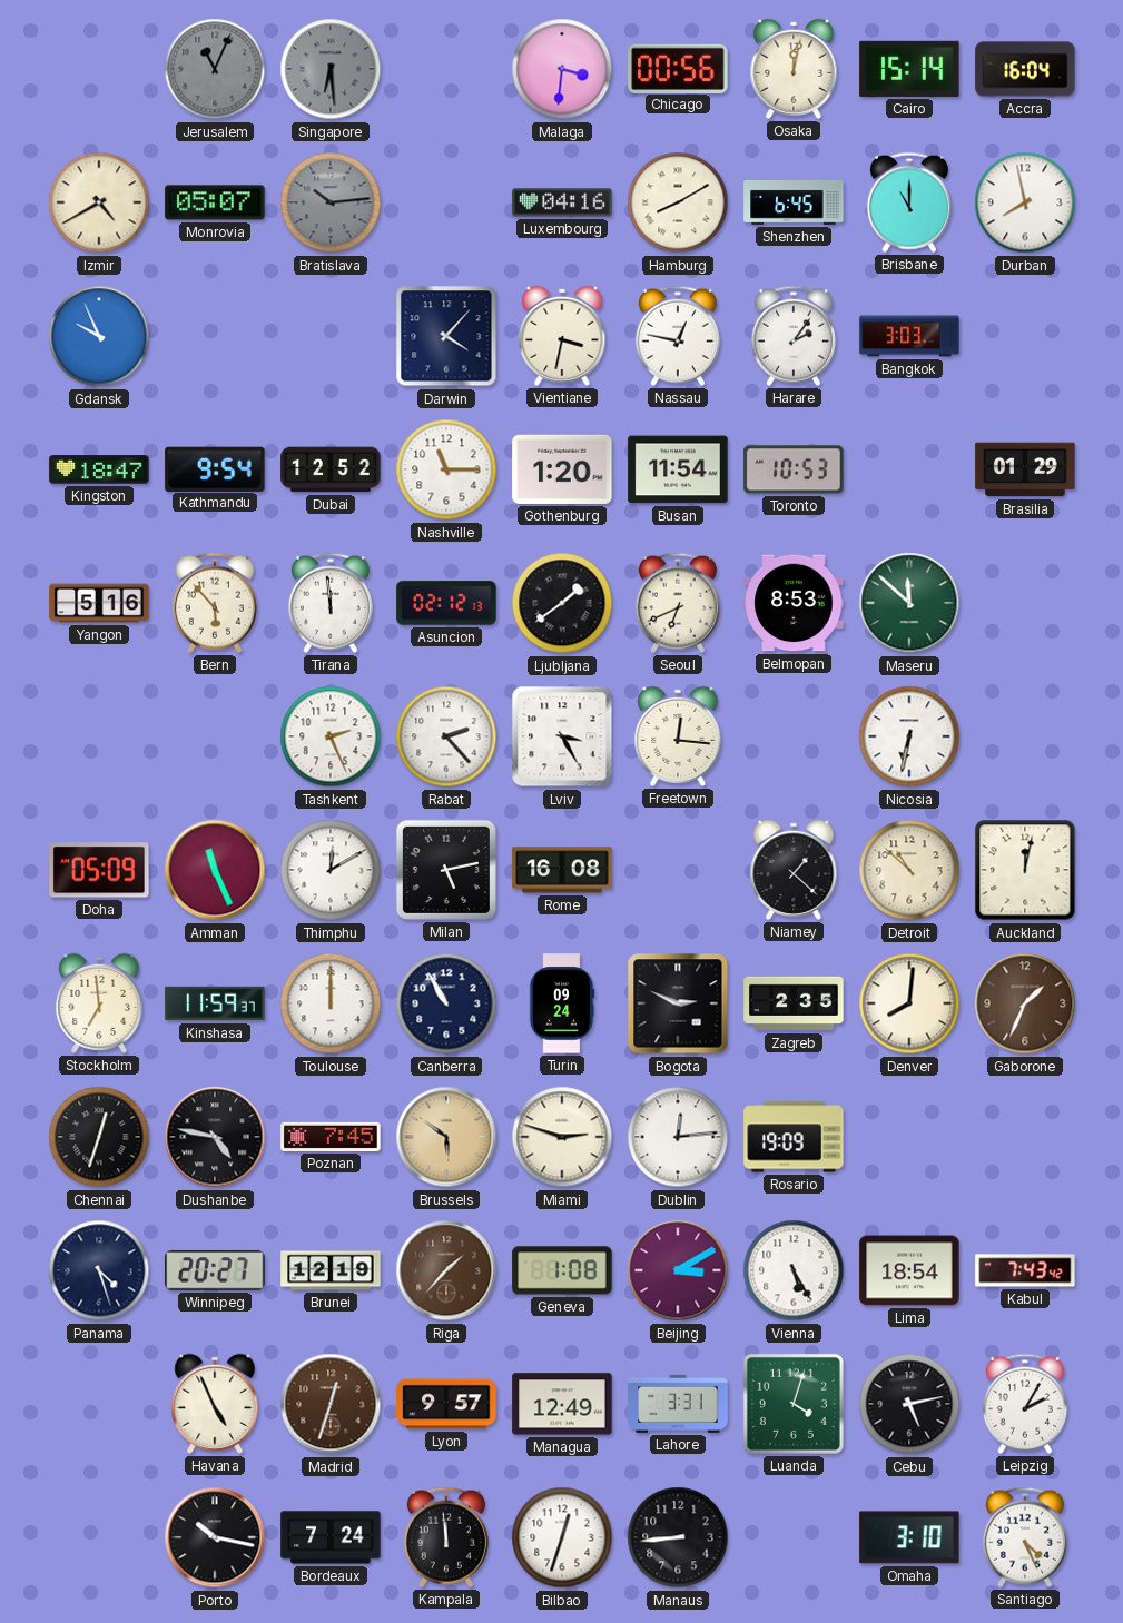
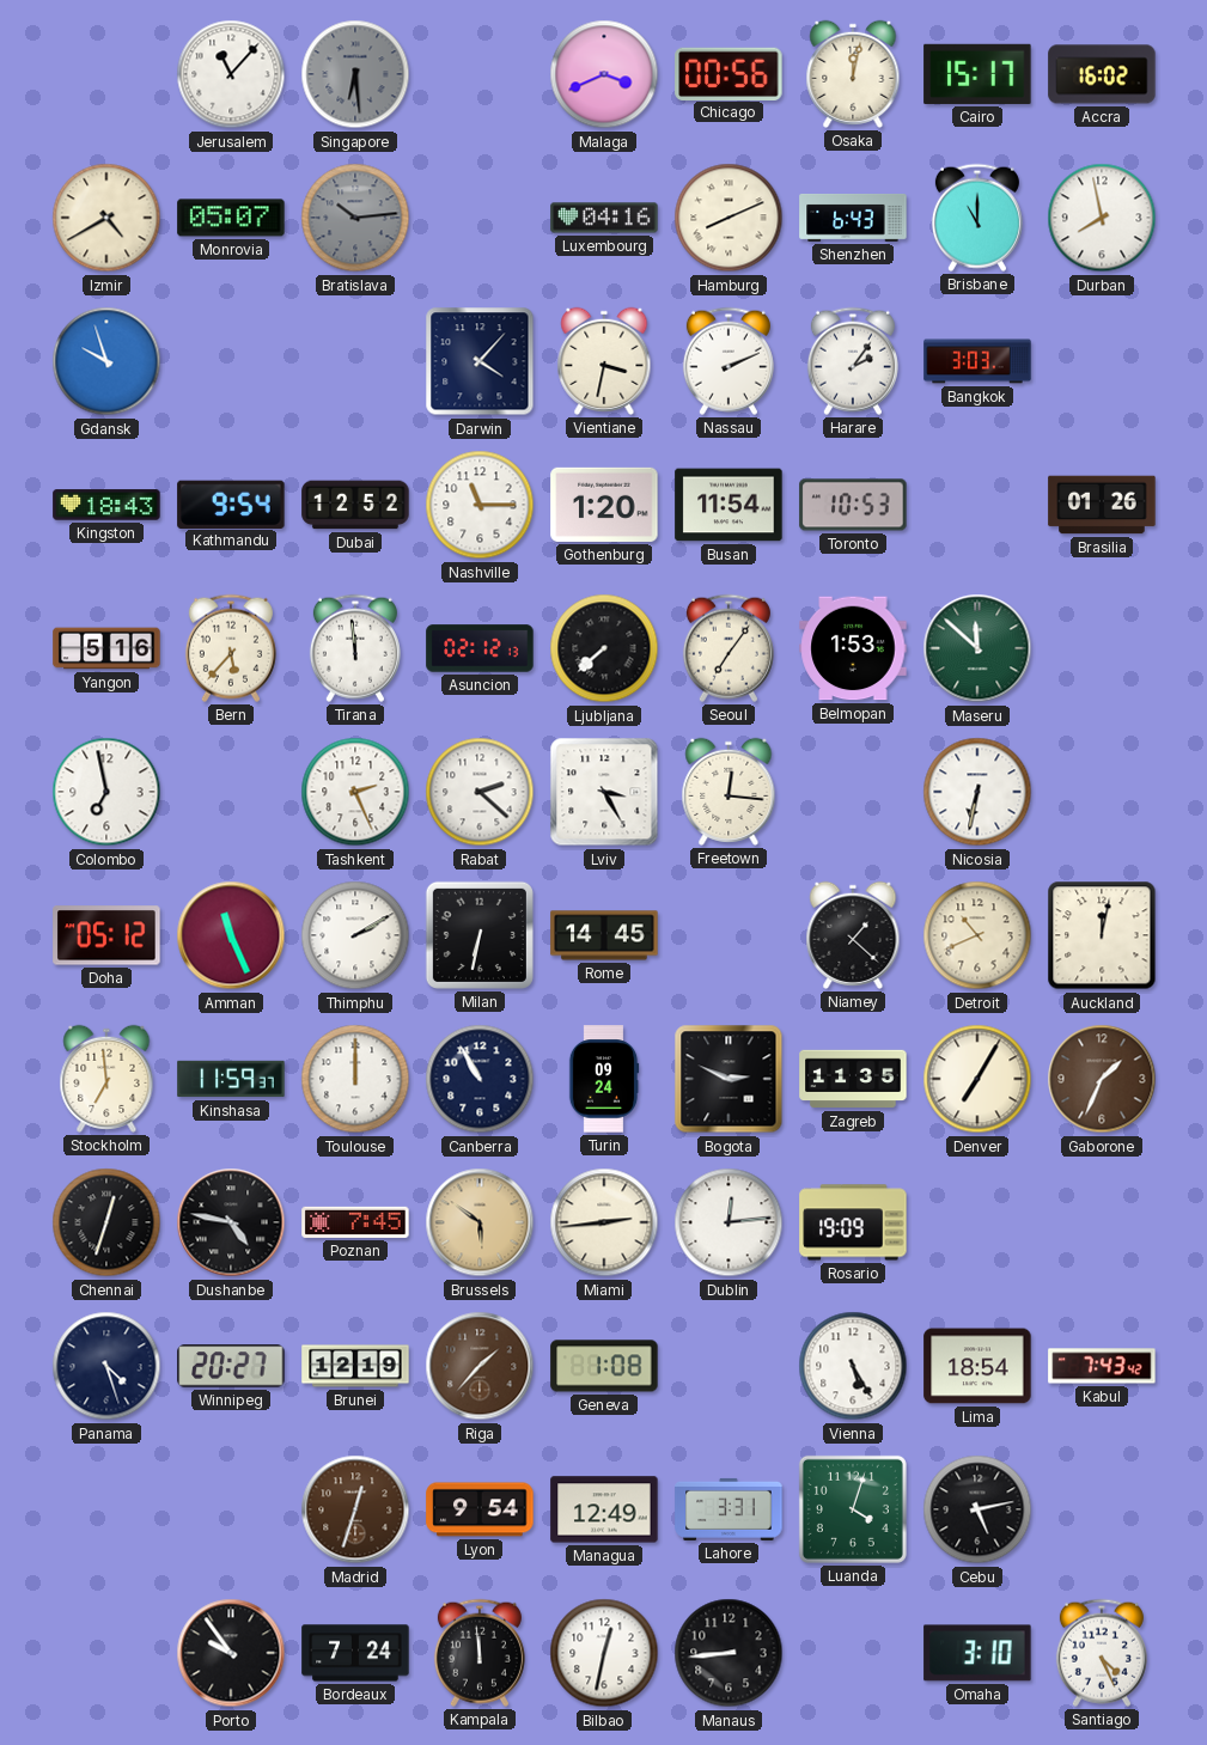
Jerusalem: 11:04 -> 11:07 (231, 74)
Jerusalem dial: grey -> white (231, 74)
Malaga: 3:31 -> 3:41 (604, 74)
Cairo: 15:14 -> 15:17 (977, 74)
Accra: 16:04 -> 16:02 (1102, 74)
Hamburg: 8:10 -> 8:11 (729, 218)
Shenzhen: 6:45 -> 6:43 (853, 219)
Gdansk: 9:56 -> 9:57 (106, 361)
Nassau: 12:47 -> 2:11 (729, 361)
Kingston: 18:47 -> 18:43 (106, 505)
Brasilia: 01:29 -> 01:26 (1102, 505)
Bern: 5:53 -> 5:37 (231, 648)
Ljubljana: 1:39 -> 7:38 (604, 648)
Seoul: 6:41 -> 7:06 (729, 648)
Belmopan: 8:53 -> 1:53 (853, 648)
Colombo: none -> 6:58 (106, 792)
Rabat: 2:23 -> 2:22 (480, 792)
Doha: 05:09 -> 05:12 (106, 935)
Thimphu: 12:10 -> 2:10 (355, 935)
Milan: 5:13 -> 6:32 (480, 935)
Rome: 16:08 -> 14:45 (604, 935)
Detroit: 10:52 -> 10:41 (977, 935)
Zagreb: 2:35 -> 11:35 (853, 1079)
Denver: 8:01 -> 7:05 (977, 1079)
Miami: 2:48 -> 2:44 (604, 1222)
Beijing: 3:10 -> none (678, 1270)
Havana: 4:56 -> none (215, 1404)
Lyon: 9:57 -> 9:54 (480, 1509)
Leipzig: 2:05 -> none (1025, 1404)
Porto: 10:17 -> 9:54 (231, 1653)
Bilbao: 12:33 -> 12:32 (604, 1653)
